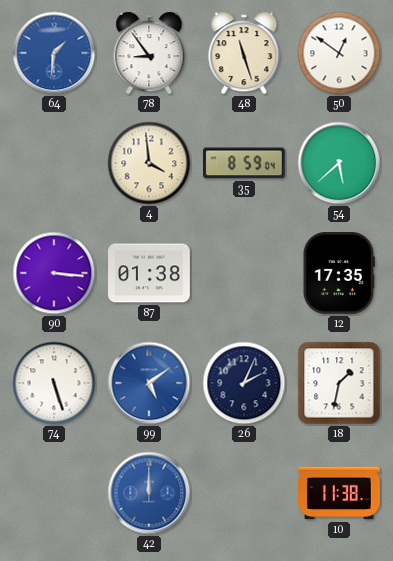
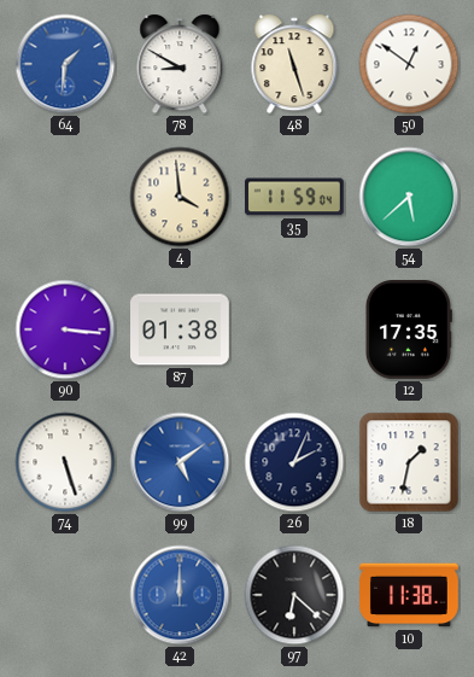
78: 8:54 -> 8:50 (180, 64)
35: 8:59 -> 11:59 (294, 197)
97: none -> 6:22 (294, 595)
